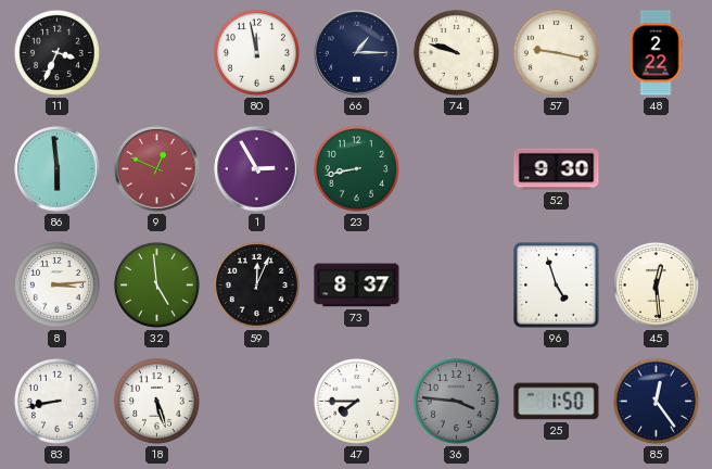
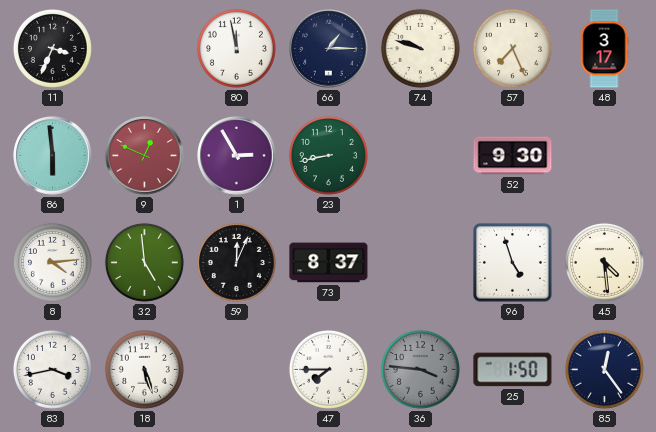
57: 9:17 -> 7:26 (512, 48)
48: 2:22 -> 3:17 (604, 49)
8: 3:14 -> 4:14 (52, 262)
45: 12:29 -> 4:29 (604, 262)
83: 8:43 -> 3:43 (52, 369)
